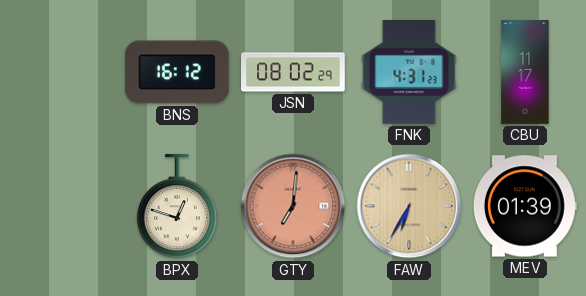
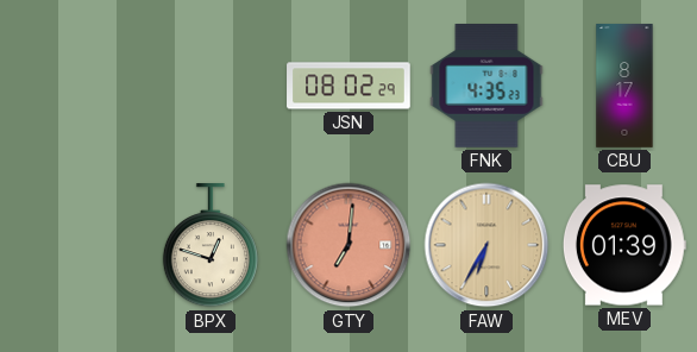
BNS: 16:12 -> none (177, 72)
FNK: 4:31 -> 4:35 (486, 87)
CBU: 11:17 -> 8:17 (624, 86)
